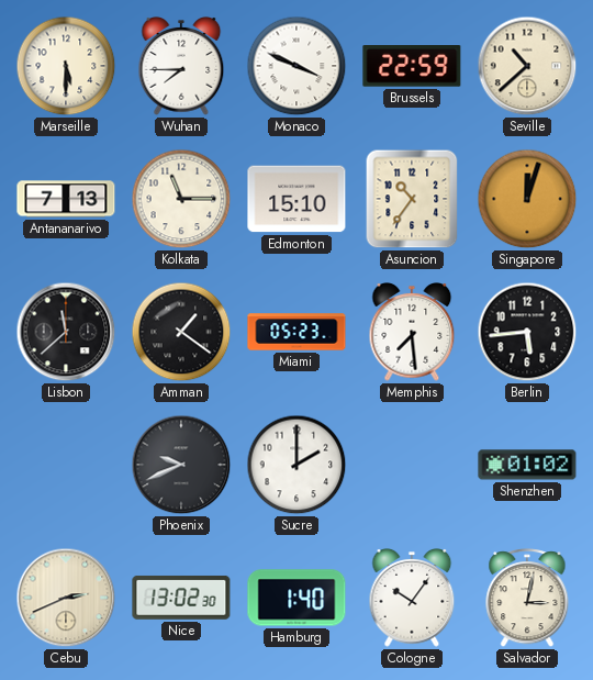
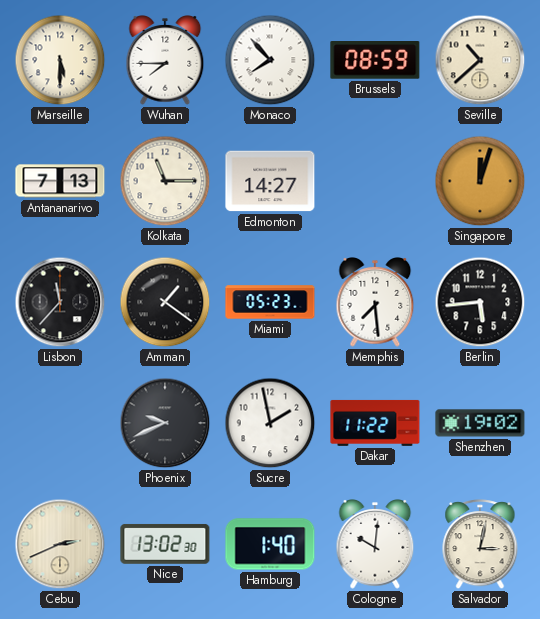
Monaco: 3:49 -> 7:53 (270, 60)
Brussels: 22:59 -> 08:59 (375, 60)
Edmonton: 15:10 -> 14:27 (270, 181)
Asuncion: 10:36 -> none (412, 199)
Lisbon: 11:38 -> 11:37 (60, 302)
Sucre: 2:00 -> 1:58 (270, 423)
Dakar: none -> 11:22 (375, 423)
Shenzhen: 01:02 -> 19:02 (480, 423)
Cologne: 10:06 -> 10:01 (375, 544)
